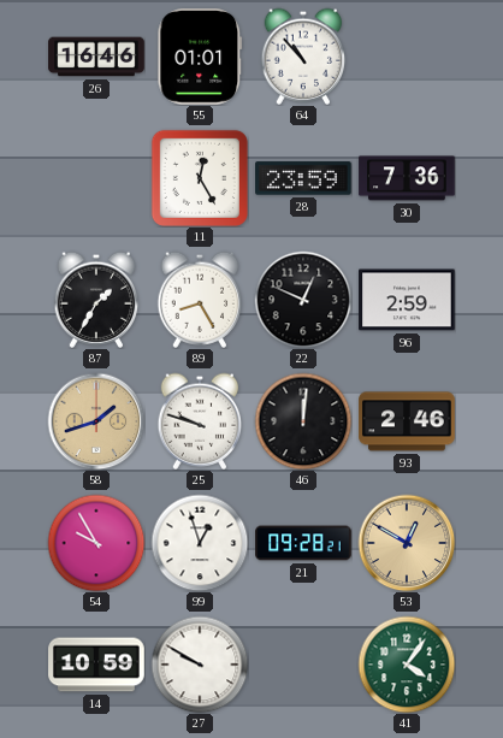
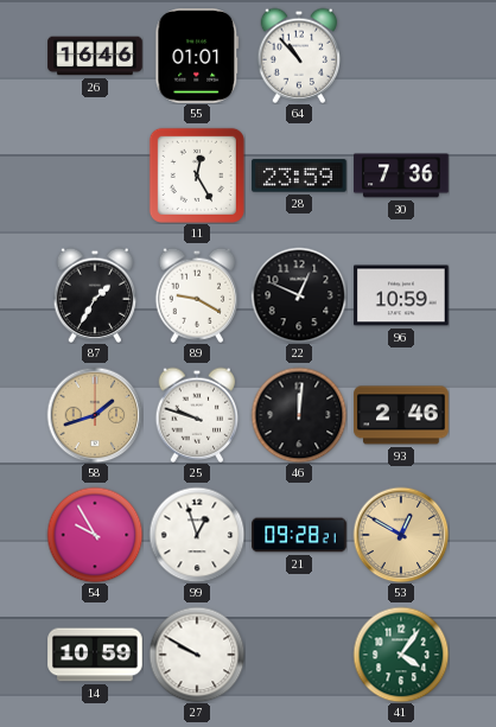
89: 8:25 -> 9:20 (197, 295)
96: 2:59 -> 10:59 (401, 295)
